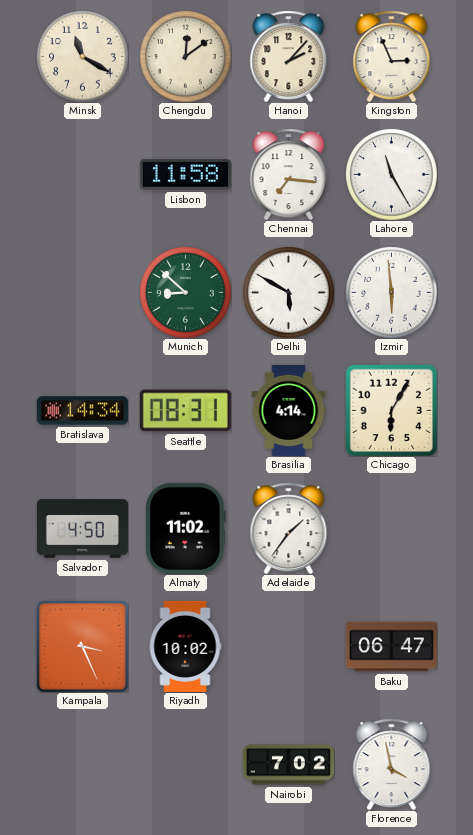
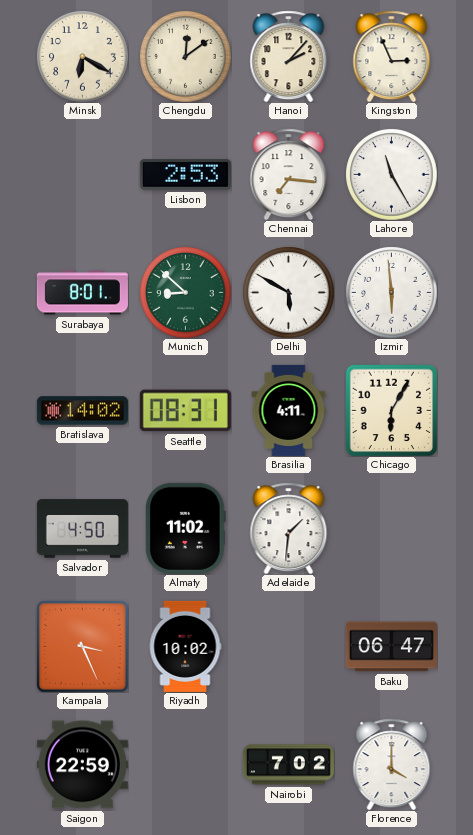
Minsk: 11:20 -> 6:20 (82, 56)
Lisbon: 11:58 -> 2:53 (185, 175)
Surabaya: none -> 8:01 (82, 293)
Bratislava: 14:34 -> 14:02 (82, 411)
Brasilia: 4:14 -> 4:11 (289, 410)
Adelaide: 1:36 -> 1:31 (289, 528)
Saigon: none -> 22:59 (82, 765)
Florence: 3:58 -> 4:00 (392, 764)
